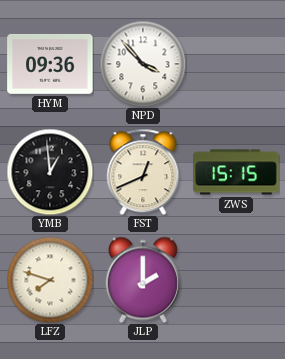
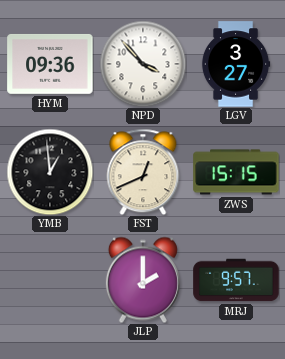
LGV: none -> 3:27 (236, 64)
LFZ: 7:48 -> none (50, 280)
MRJ: none -> 9:57 (236, 280)
